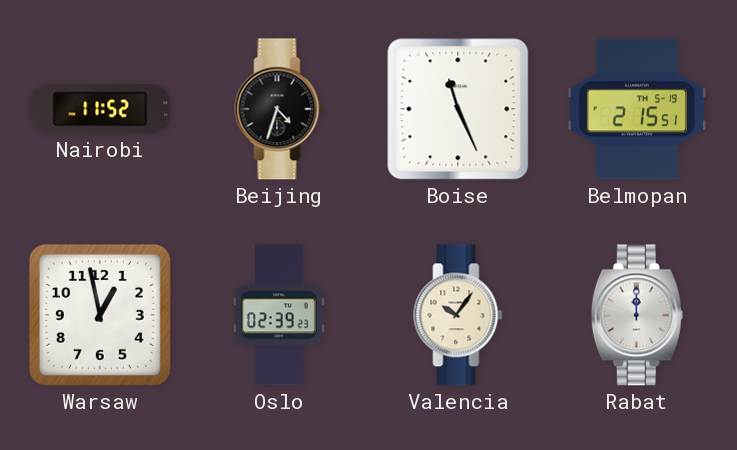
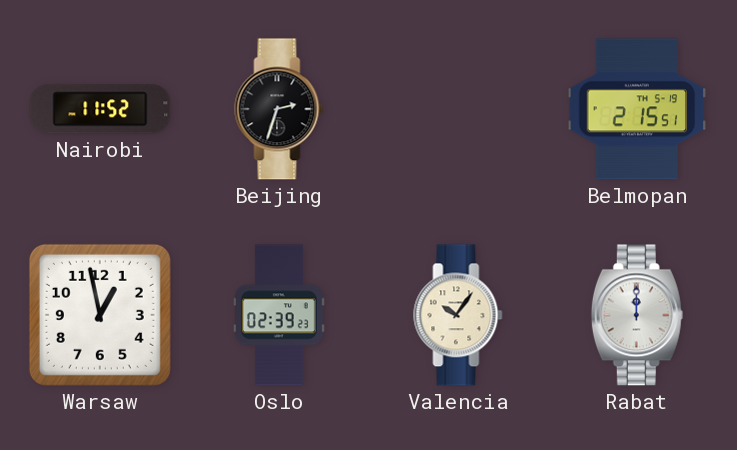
Beijing: 4:33 -> 2:33 (279, 109)
Boise: 11:26 -> none (458, 109)
